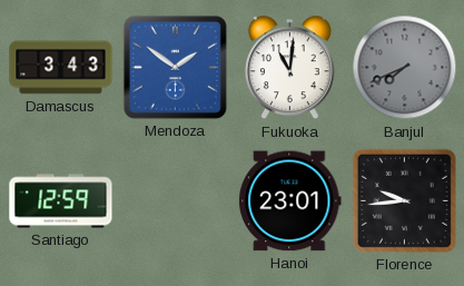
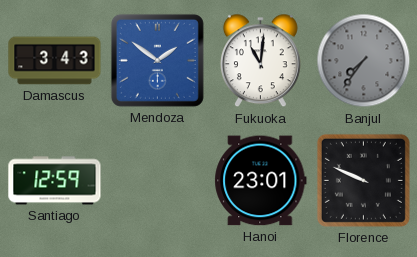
Banjul: 7:41 -> 7:36 (364, 61)
Florence: 9:44 -> 9:49 (363, 180)
